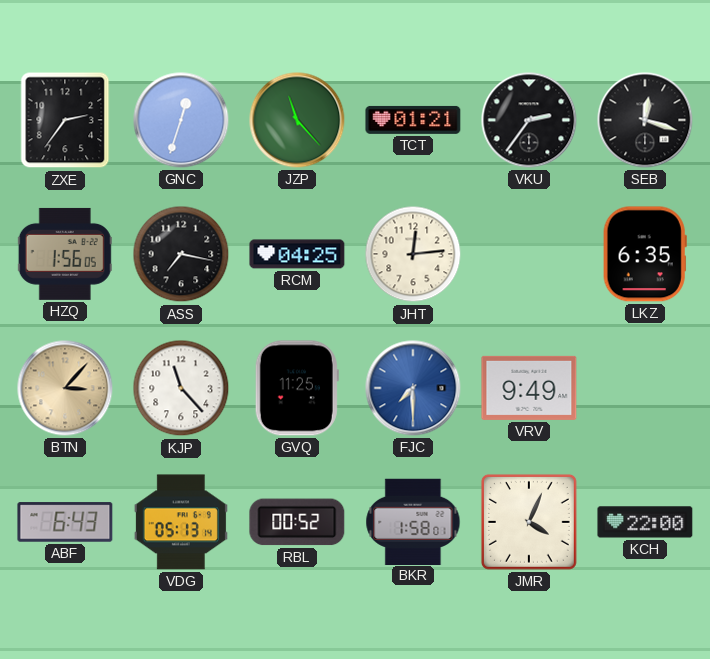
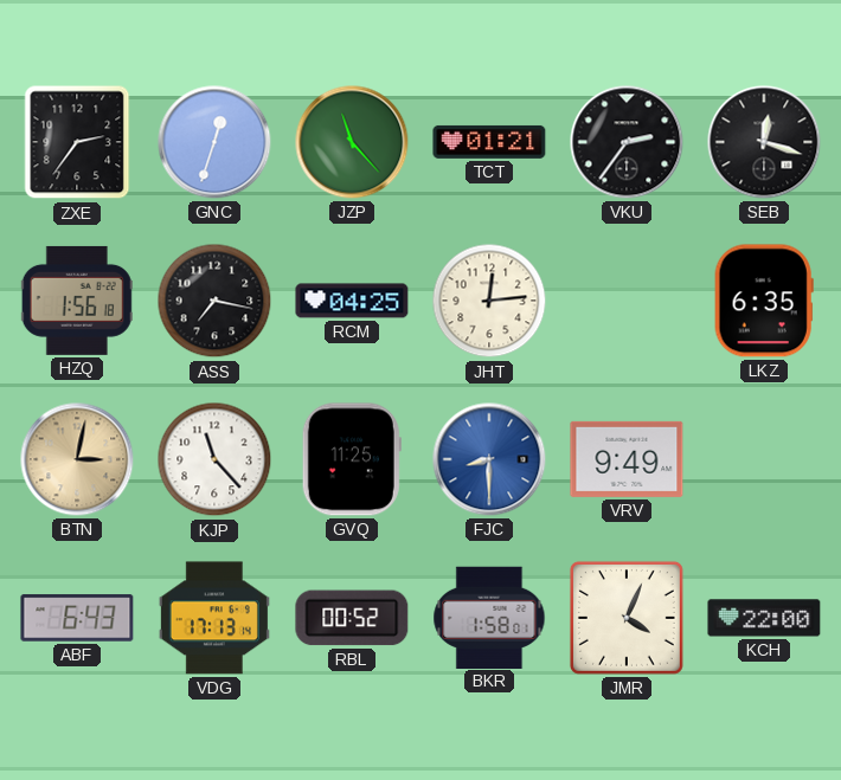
HZQ: 1:56:05 -> 1:56:18 (77, 301)
BTN: 3:07 -> 3:02 (77, 459)
FJC: 7:30 -> 8:30 (489, 459)
VDG: 05:13 -> 17:13 (214, 618)
